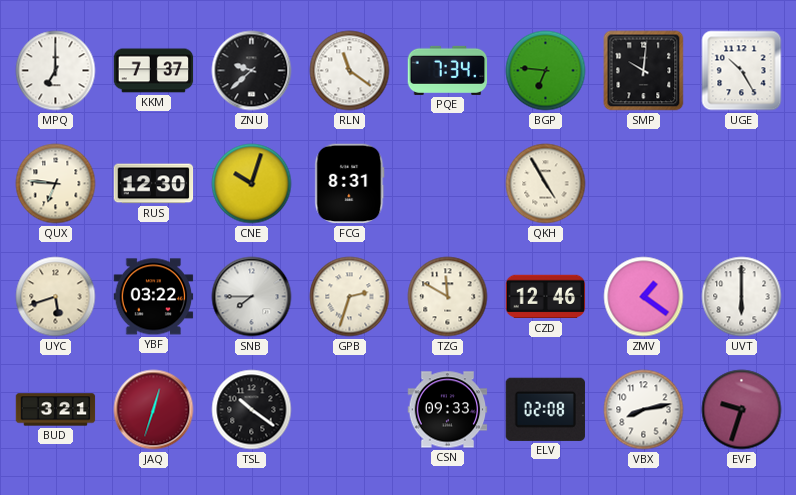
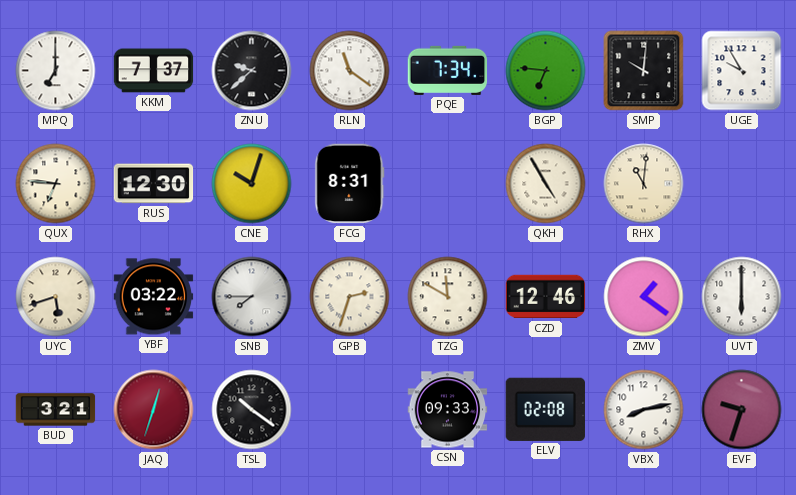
UGE: 10:25 -> 9:55 (742, 71)
RHX: none -> 11:01 (644, 184)
